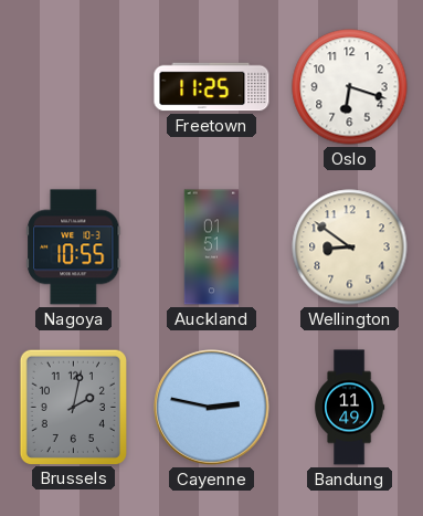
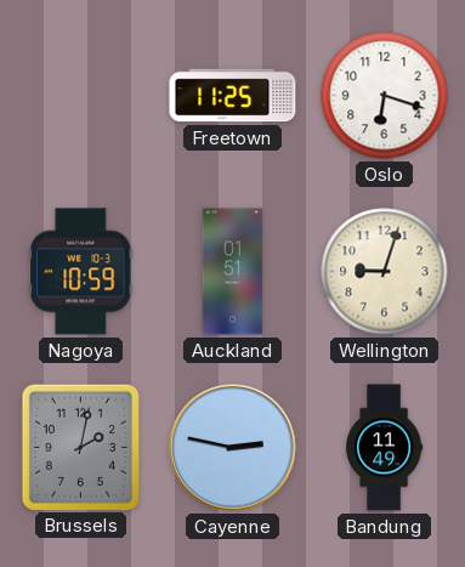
Nagoya: 10:55 -> 10:59 (81, 272)
Wellington: 8:51 -> 9:03 (385, 272)
